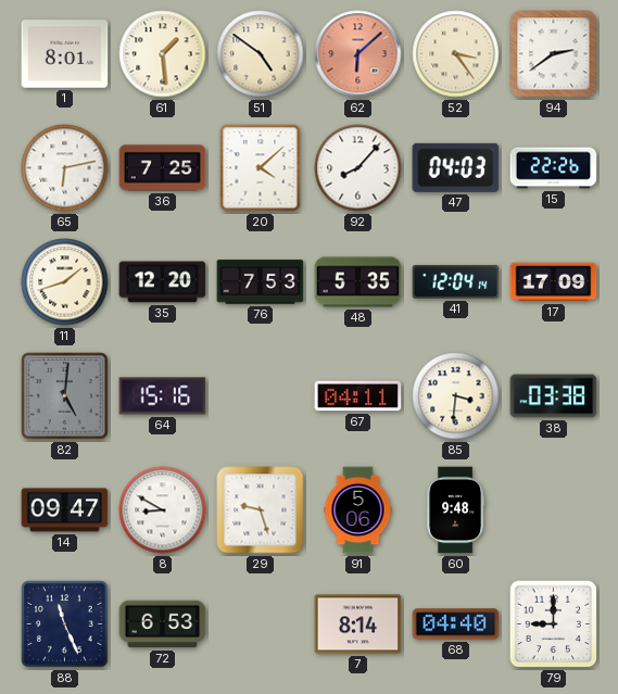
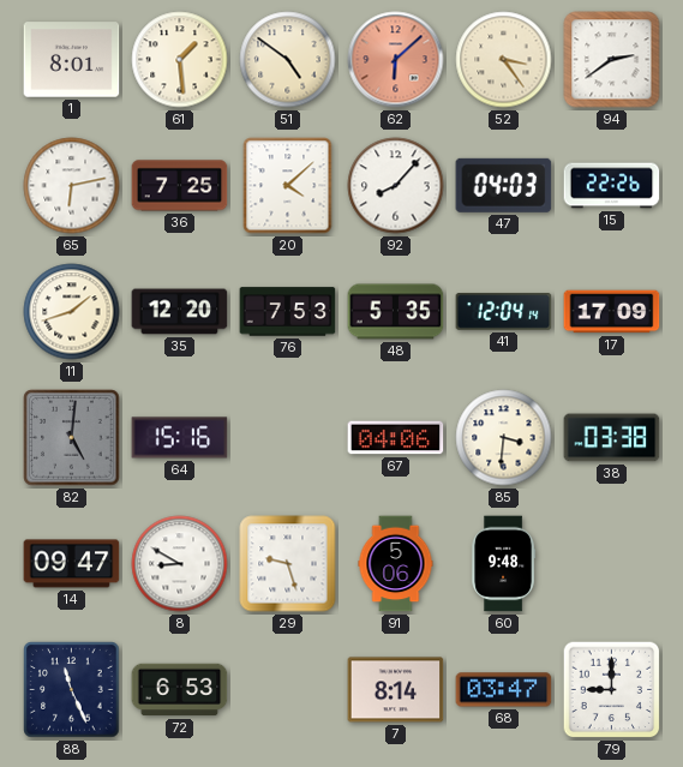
67: 04:11 -> 04:06 (396, 438)
68: 04:40 -> 03:47 (504, 690)
